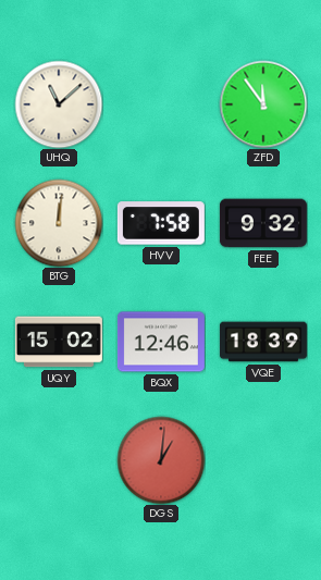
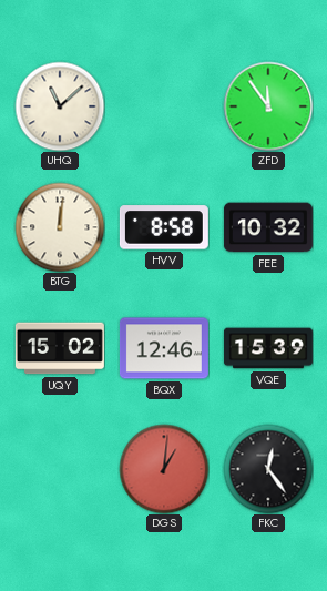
HVV: 7:58 -> 8:58 (164, 227)
FEE: 9:32 -> 10:32 (268, 227)
VQE: 18:39 -> 15:39 (268, 348)
FKC: none -> 12:24 (268, 469)
